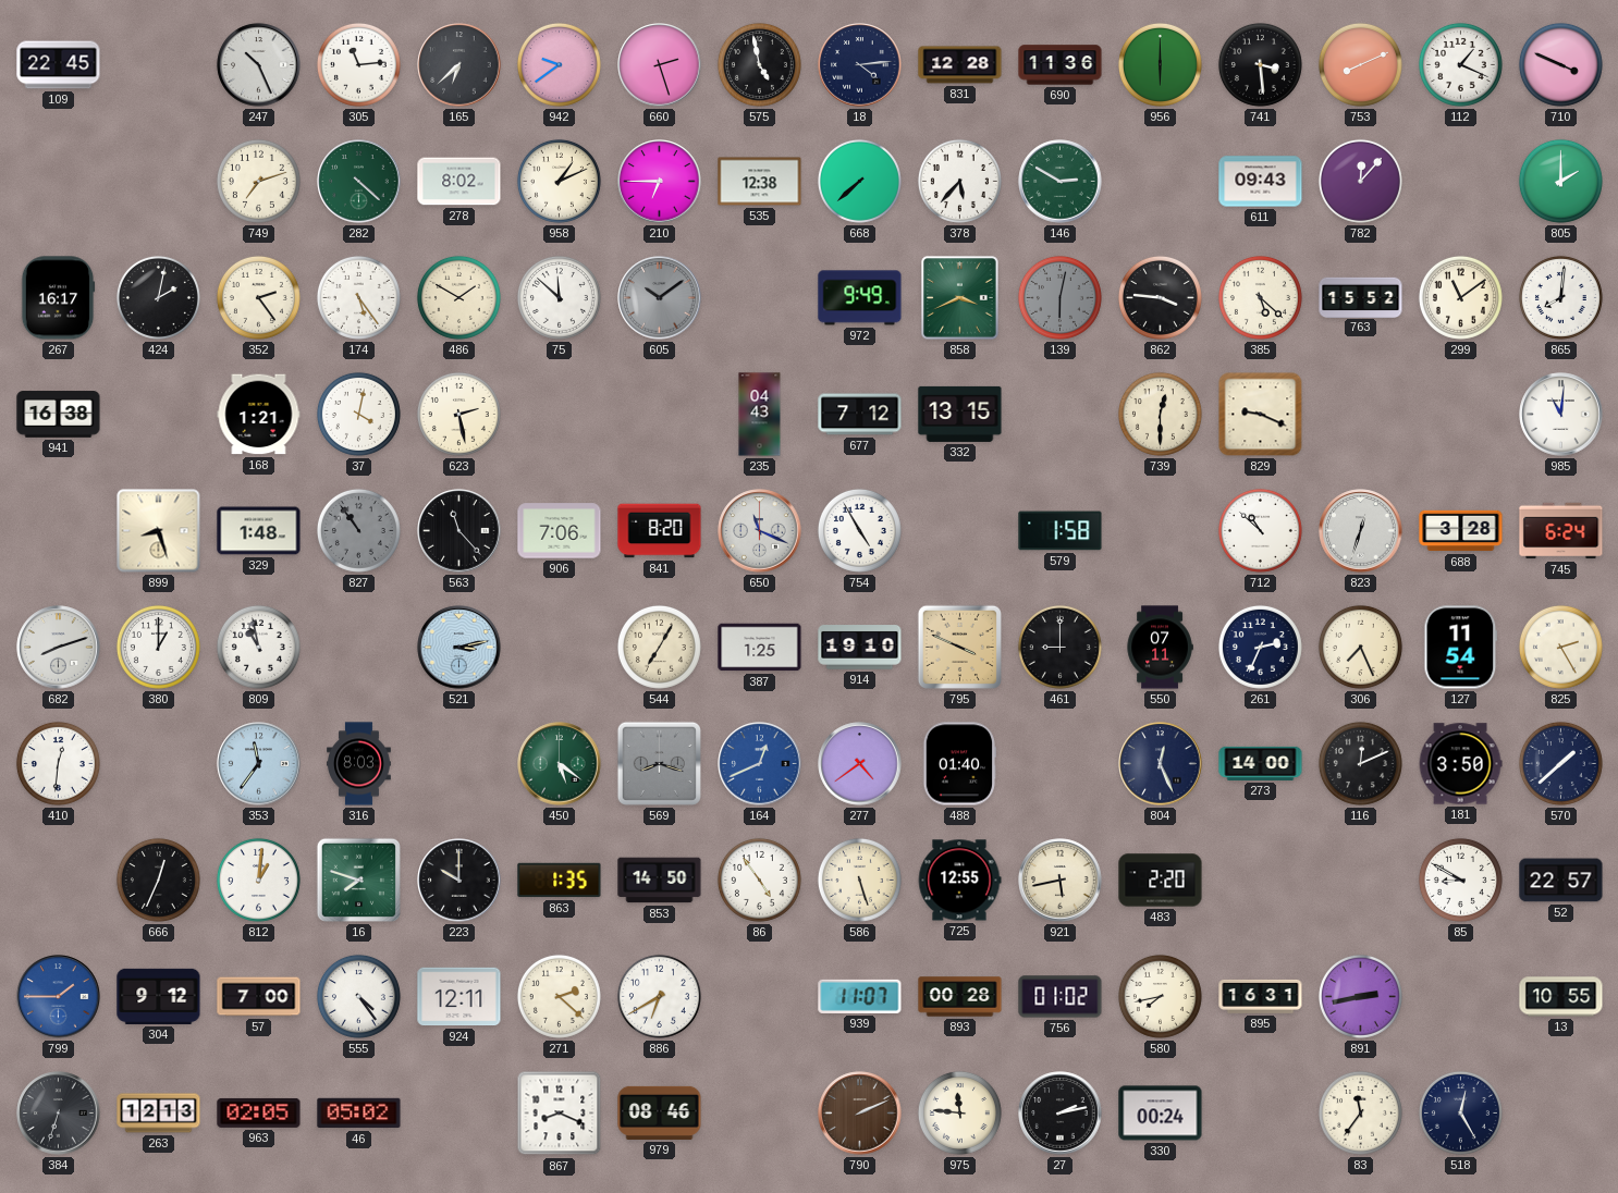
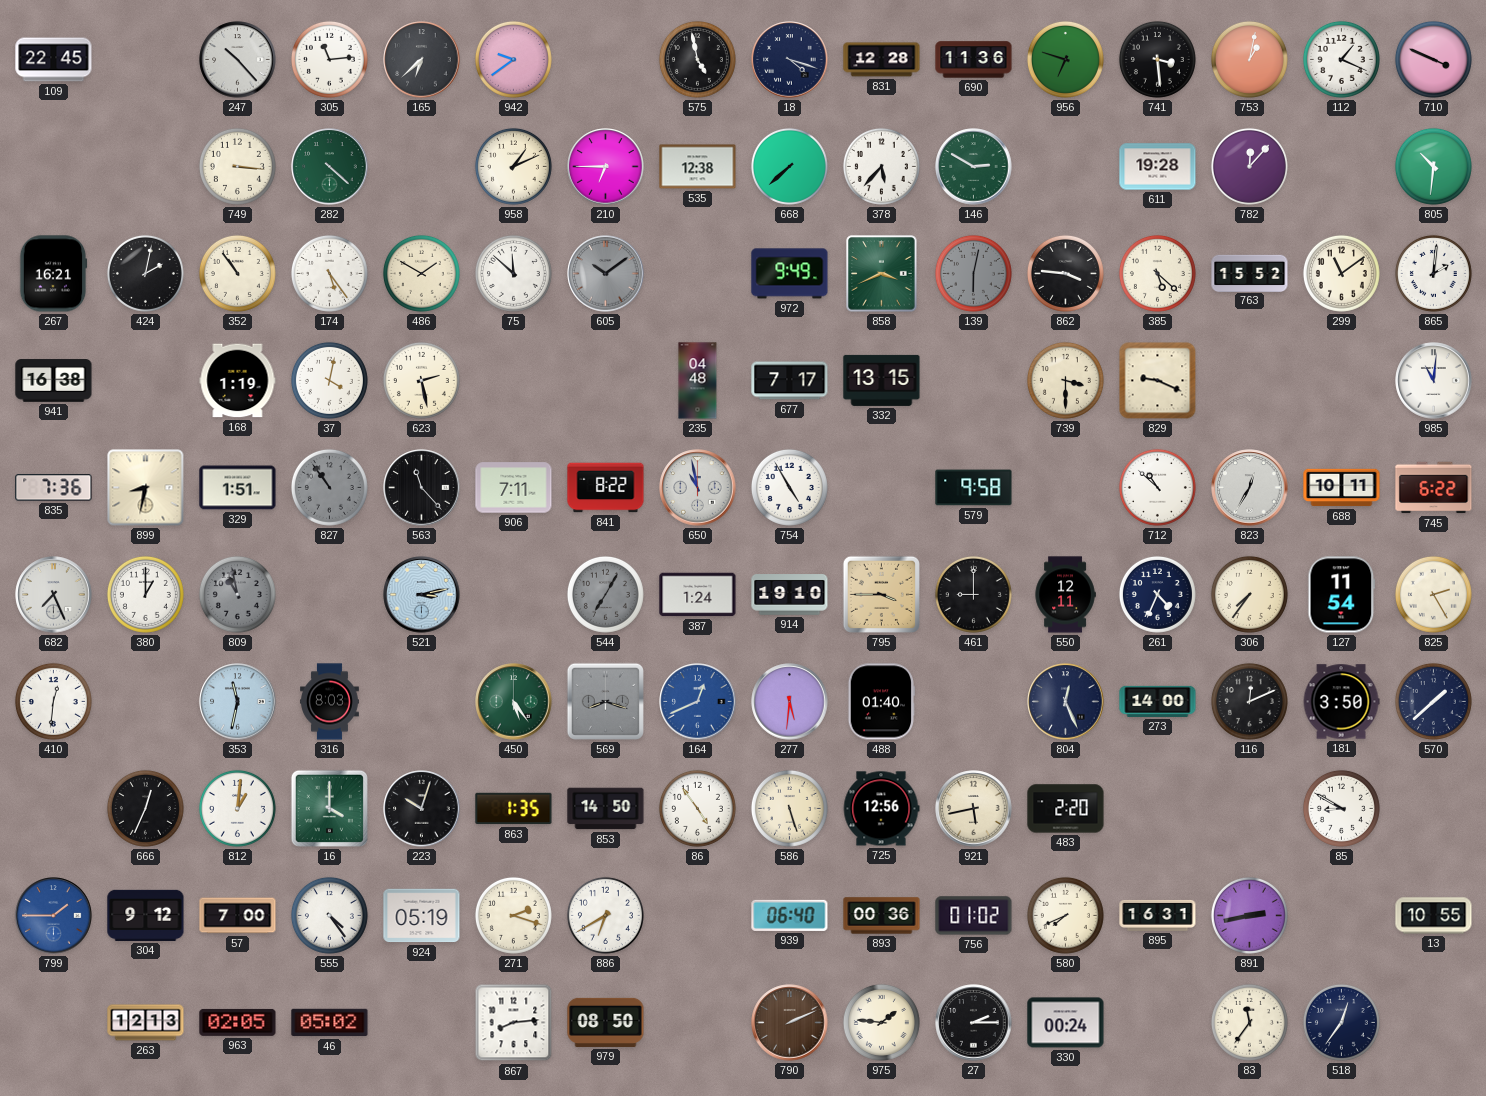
247: 10:26 -> 10:23 (238, 60)
660: 2:27 -> none (660, 65)
18: 4:14 -> 4:18 (790, 60)
956: 6:00 -> 6:48 (1065, 59)
753: 8:11 -> 1:02 (1249, 59)
749: 7:12 -> 3:16 (237, 166)
278: 8:02 -> none (459, 182)
611: 09:43 -> 19:28 (1158, 167)
805: 2:00 -> 10:31 (1433, 166)
267: 16:17 -> 16:21 (53, 274)
352: 2:24 -> 10:54 (237, 273)
865: 8:01 -> 2:01 (1433, 273)
168: 1:21 -> 1:19 (238, 381)
235: 04:43 -> 04:48 (698, 381)
677: 7:12 -> 7:17 (790, 381)
739: 12:30 -> 3:30 (1065, 380)
835: none -> 7:36 (54, 488)
899: 8:27 -> 8:32 (146, 488)
329: 1:48 -> 1:51 (238, 488)
906: 7:06 -> 7:11 (514, 488)
841: 8:20 -> 8:22 (606, 488)
650: 11:19 -> 10:58 (698, 488)
579: 1:58 -> 9:58 (974, 488)
823: 12:33 -> 12:35 (1250, 488)
688: 3:28 -> 10:11 (1342, 488)
745: 6:24 -> 6:22 (1434, 488)
682: 8:12 -> 7:26 (54, 595)
809 dial: white -> grey (237, 594)
544 dial: cream -> grey (605, 594)
387: 1:25 -> 1:24 (698, 595)
795: 3:49 -> 3:45 (881, 594)
550: 07:11 -> 12:11 (1065, 595)
261: 2:34 -> 4:34 (1157, 594)
306: 7:26 -> 7:36 (1249, 594)
353: 11:36 -> 11:32 (238, 702)
450: 5:21 -> 5:24 (514, 702)
277: 4:39 -> 5:31 (790, 702)
16: 7:48 -> 4:00 (329, 808)
223: 10:00 -> 10:03 (422, 809)
725: 12:55 -> 12:56 (881, 809)
52: 22:57 -> none (1561, 881)
924: 12:11 -> 05:19 (422, 916)
271: 2:22 -> 2:18 (513, 915)
939: 11:07 -> 06:40 (790, 915)
893: 00:28 -> 00:36 (882, 916)
580: 7:43 -> 7:41 (1065, 915)
384: 6:33 -> none (59, 1114)
867: 8:19 -> 8:14 (514, 1023)
979: 08:46 -> 08:50 (606, 1022)
975: 11:46 -> 1:46 (881, 1022)
27: 2:13 -> 2:15 (974, 1023)
518: 12:25 -> 12:36 (1341, 1022)
